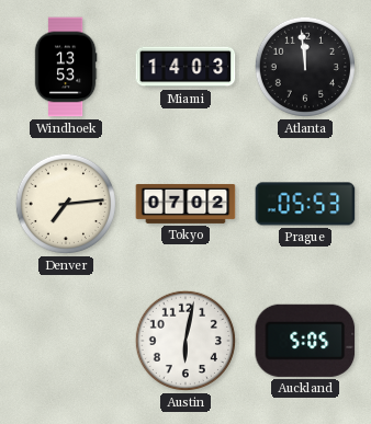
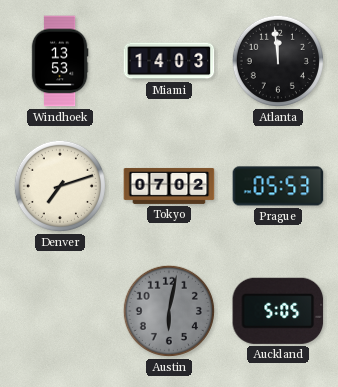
Denver: 7:14 -> 7:12 (60, 186)
Austin dial: white -> grey (169, 311)
